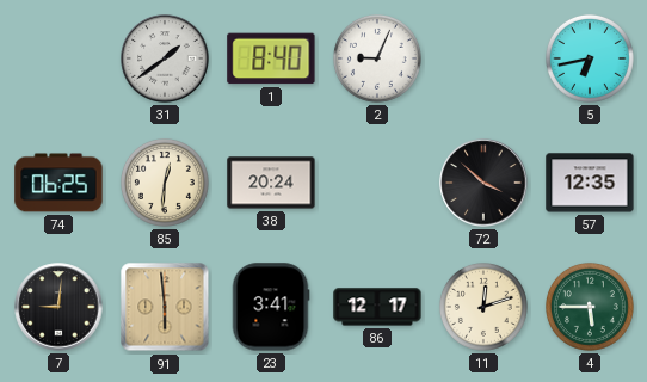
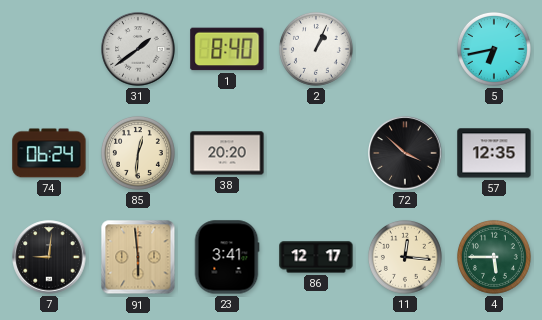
2: 9:04 -> 1:04 (316, 49)
74: 06:25 -> 06:24 (49, 153)
38: 20:24 -> 20:20 (227, 153)
11: 12:12 -> 12:16 (405, 257)
